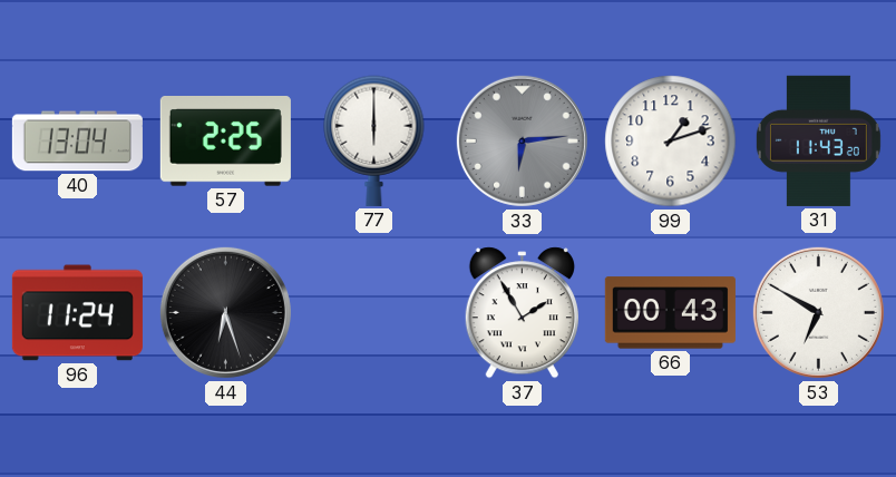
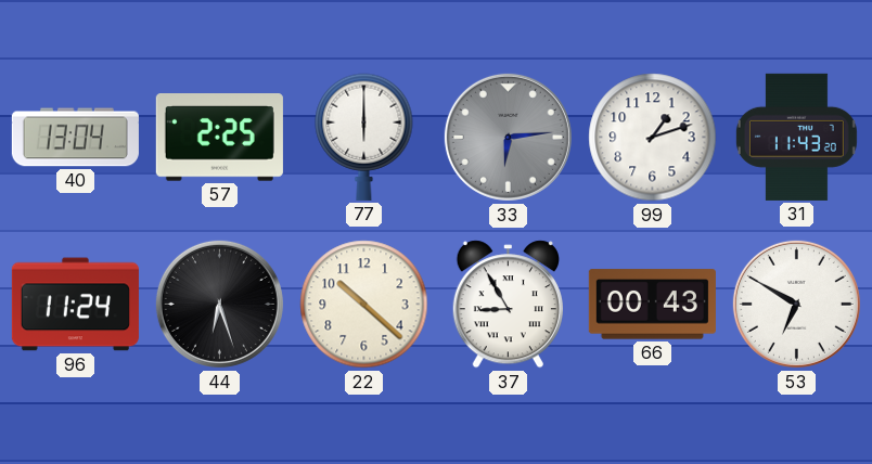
22: none -> 10:22 (364, 305)
37: 1:55 -> 8:55 (508, 305)
